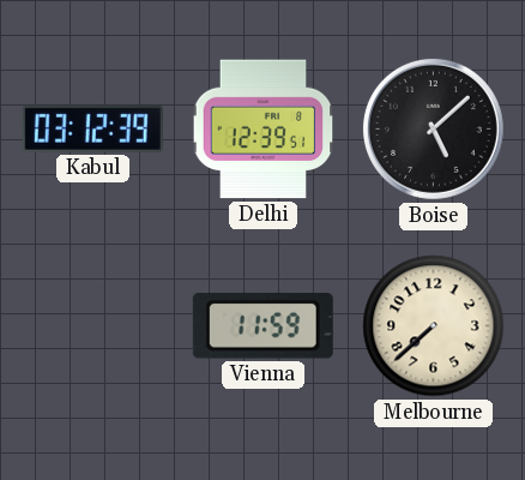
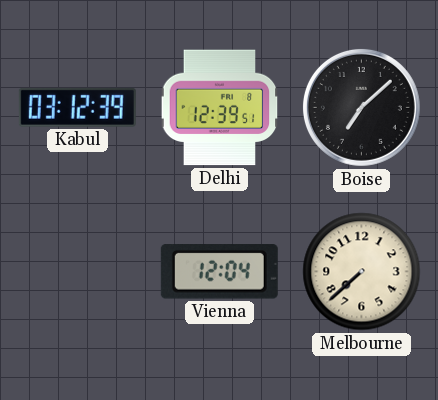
Boise: 5:08 -> 7:08 (361, 107)
Vienna: 11:59 -> 12:04 (219, 272)
